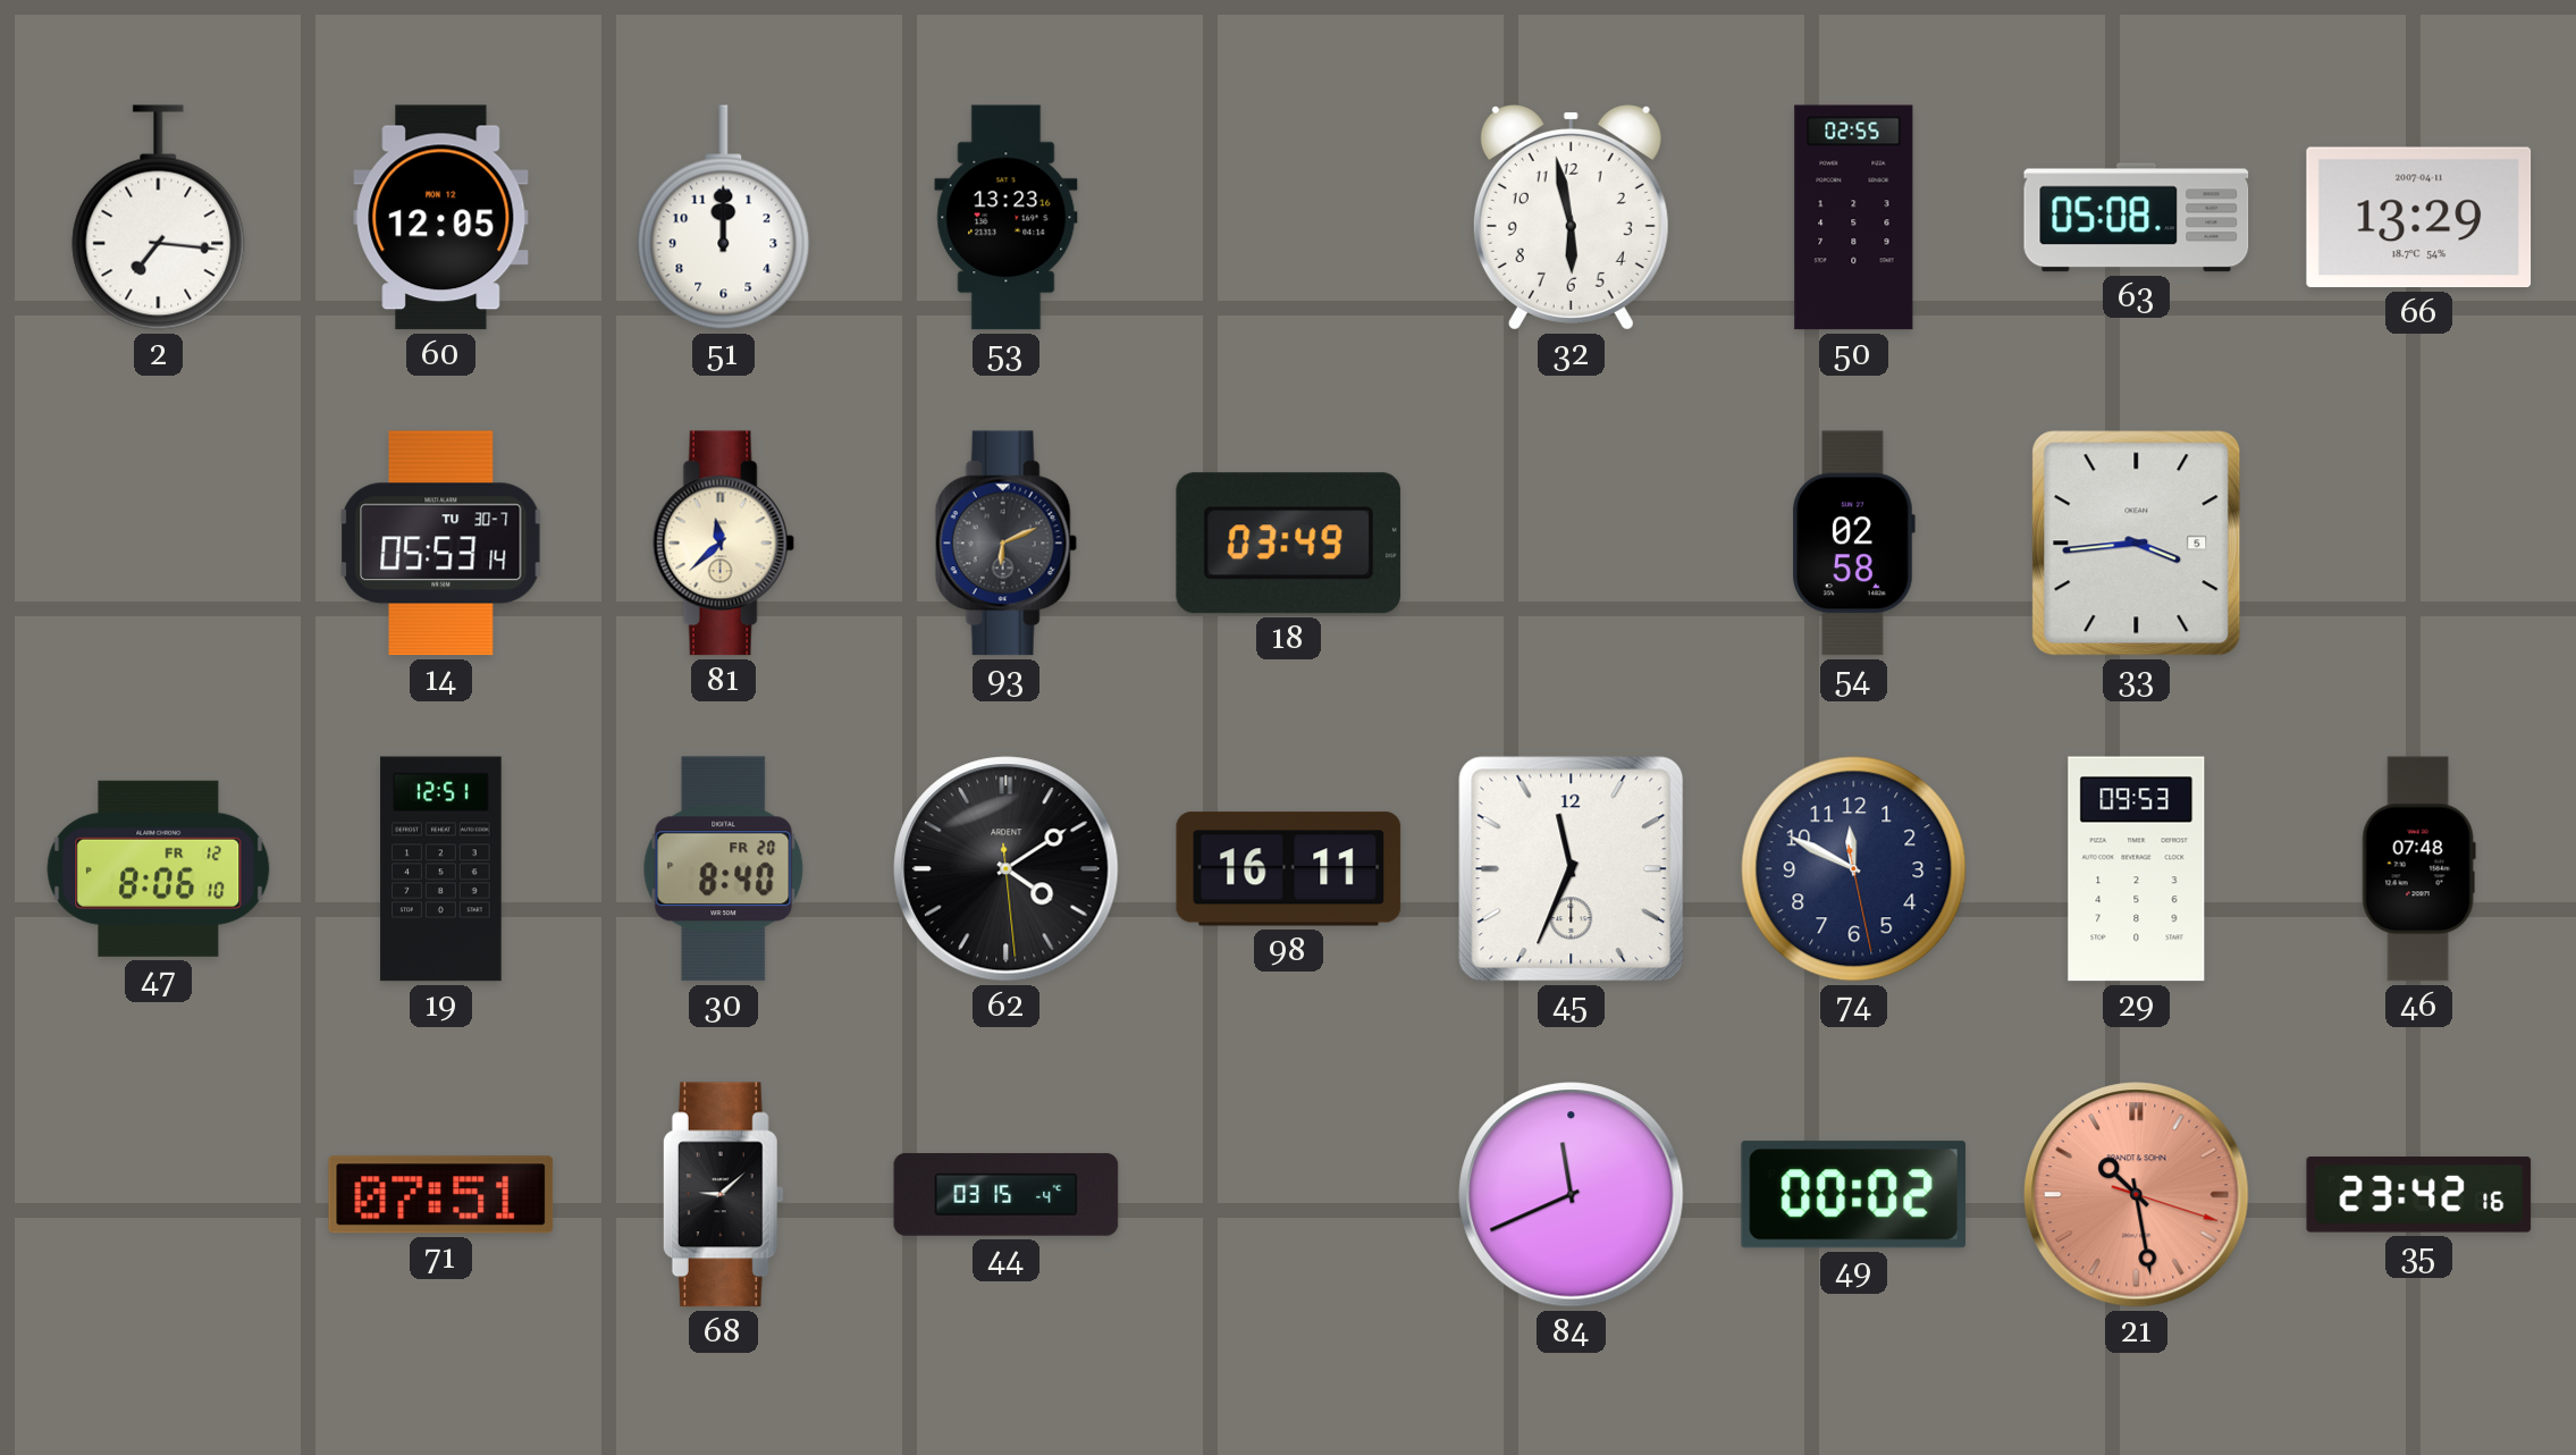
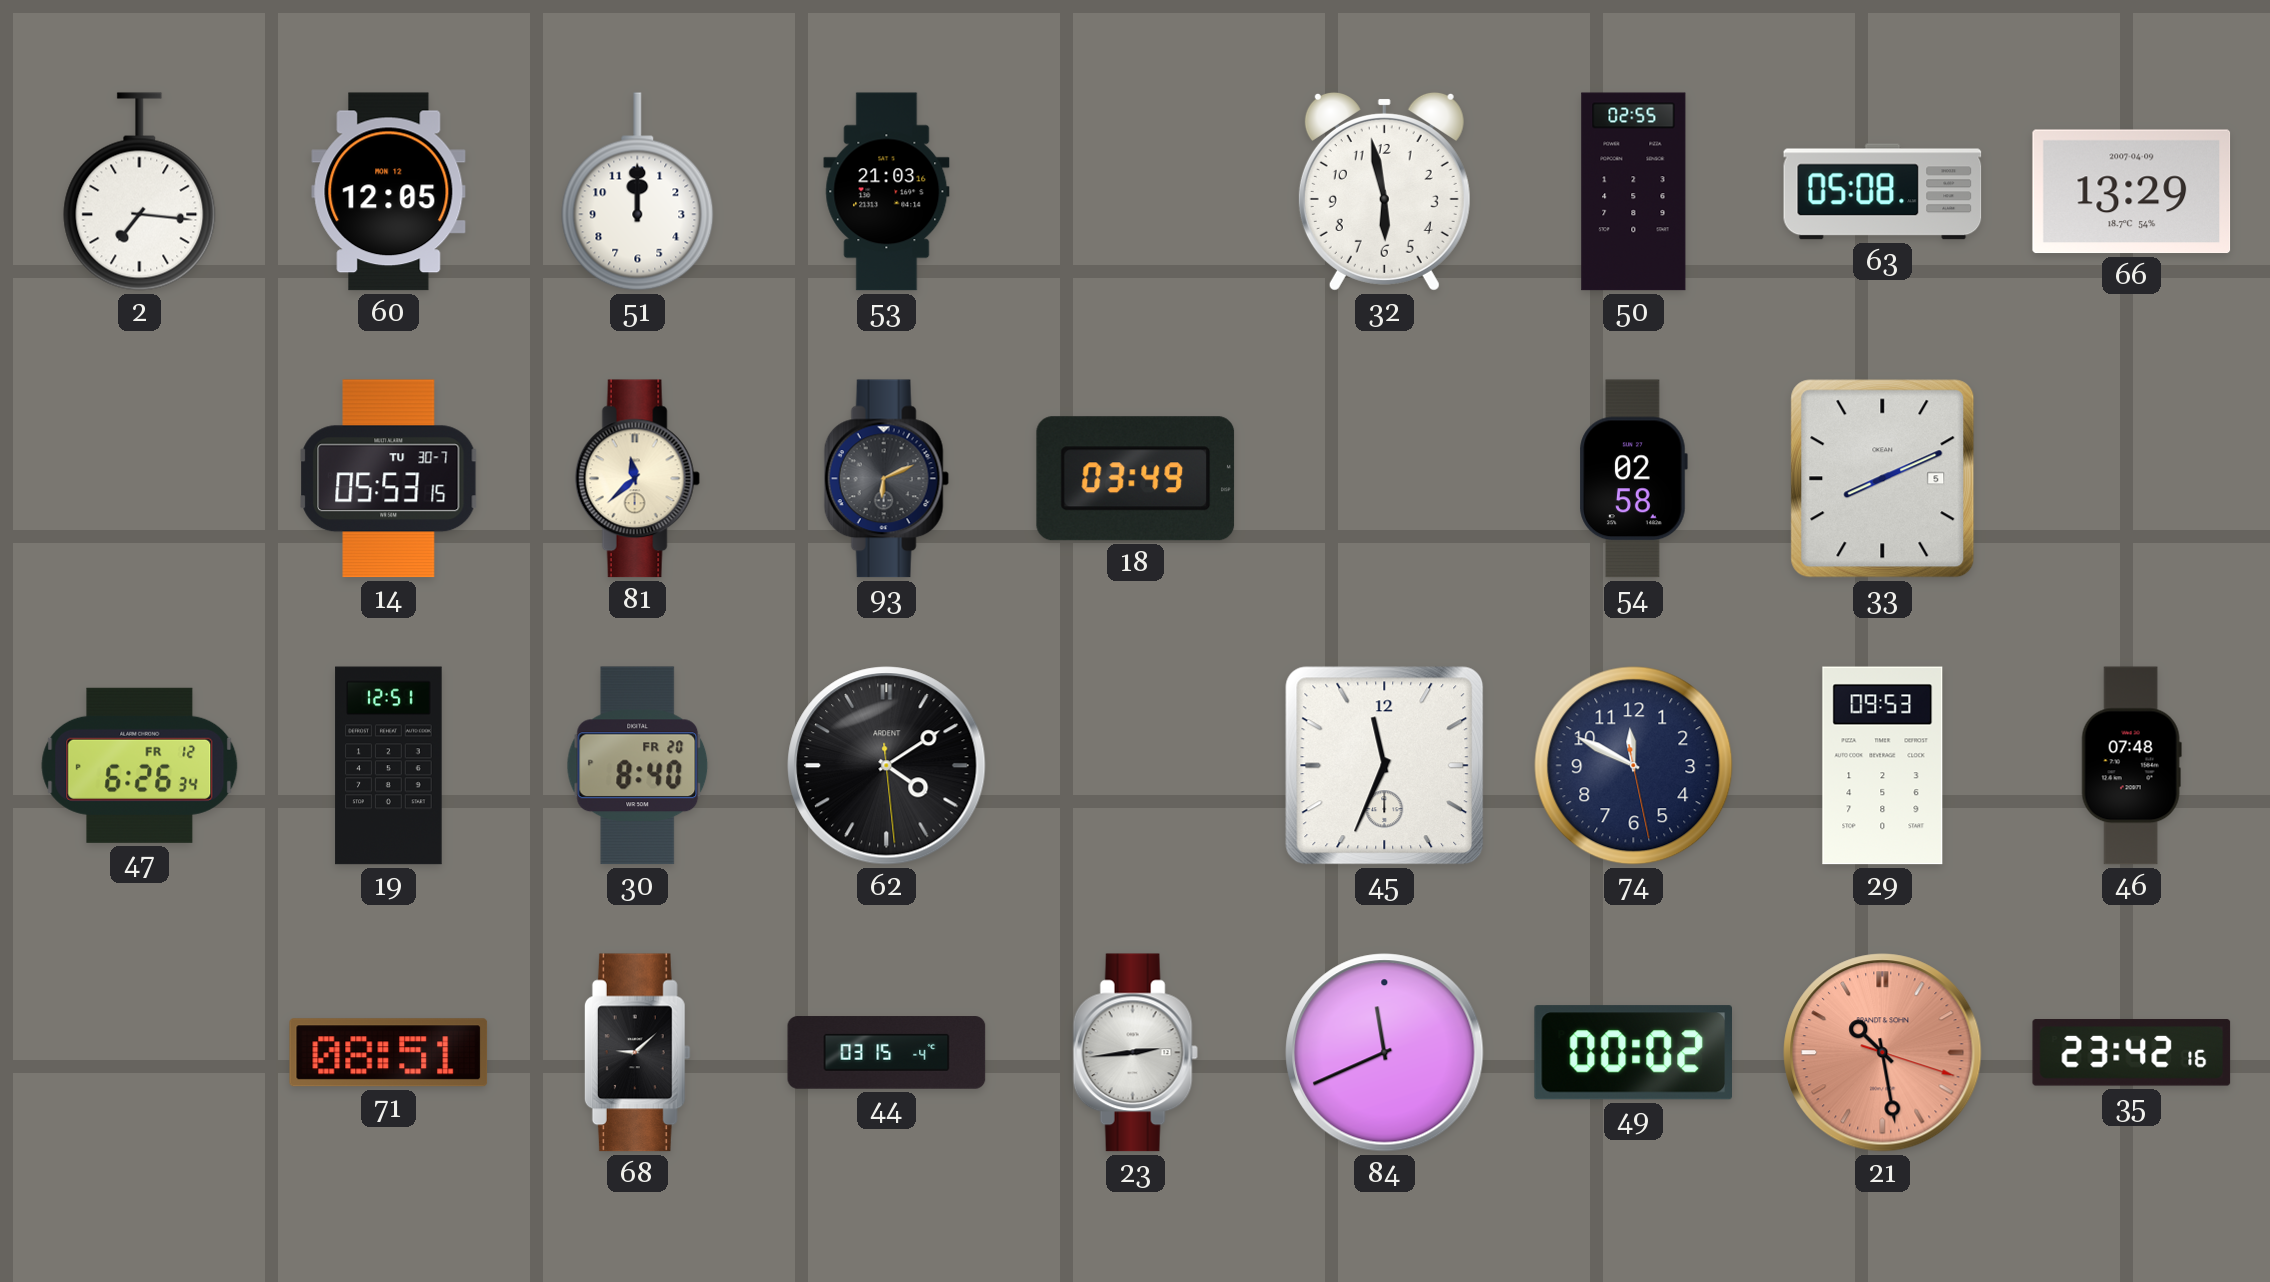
53: 13:23 -> 21:03 (887, 192)
66 date: 2007-04-11 -> 2007-04-09 (2132, 192)
14: 05:53:14 -> 05:53:15 (389, 479)
33: 3:44 -> 8:11 (1883, 479)
47: 8:06 -> 6:26 (140, 765)
98: 16:11 -> none (1289, 869)
71: 07:51 -> 08:51 (389, 1053)
23: none -> 2:44 (1135, 1053)
